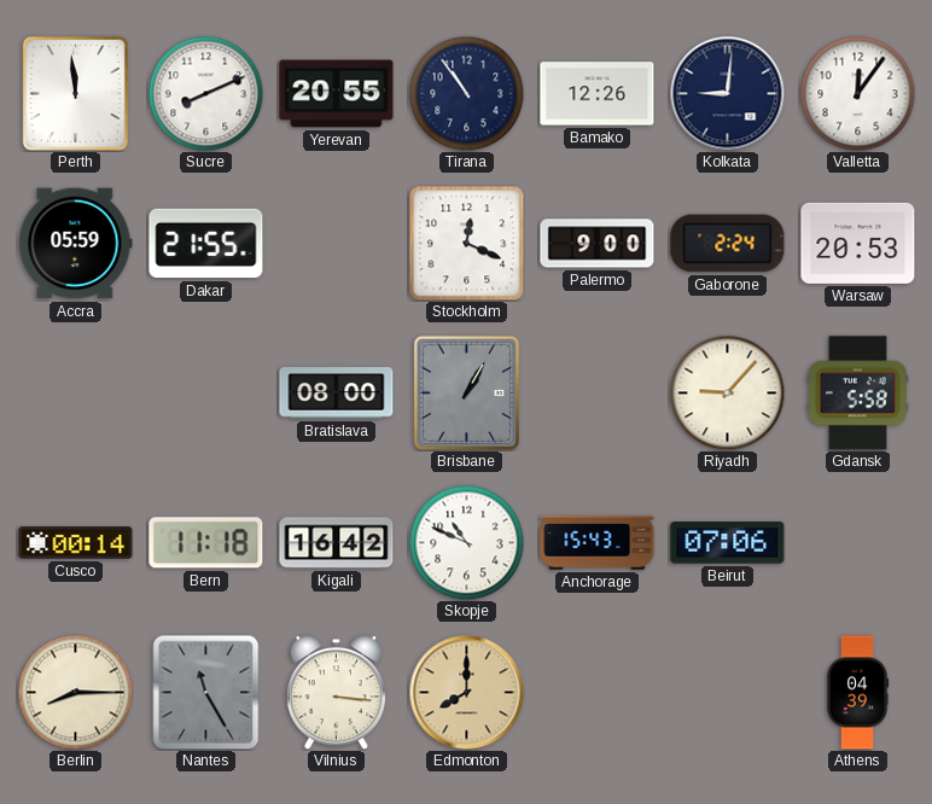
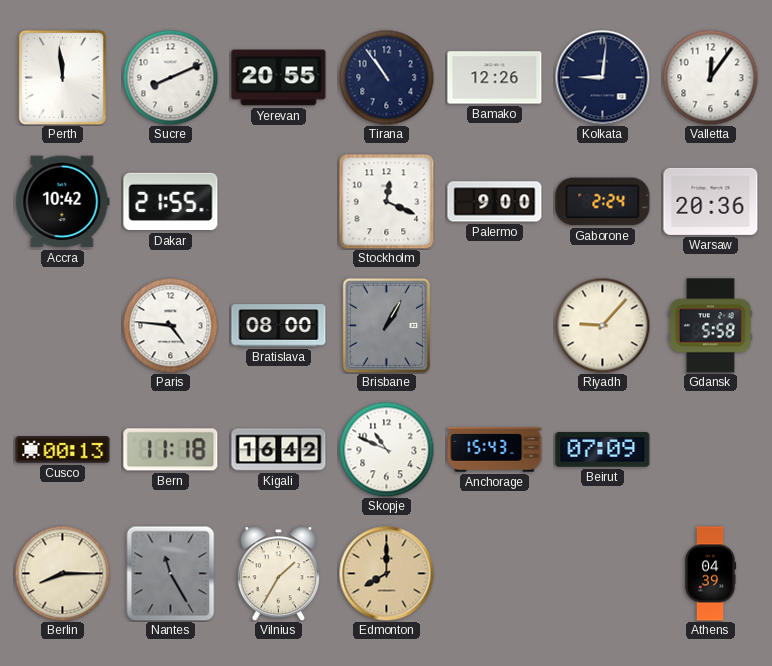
Accra: 05:59 -> 10:42 (63, 202)
Warsaw: 20:53 -> 20:36 (711, 201)
Paris: none -> 4:46 (170, 325)
Cusco: 00:14 -> 00:13 (63, 450)
Beirut: 07:06 -> 07:09 (603, 450)
Vilnius: 3:16 -> 1:35 (278, 574)
